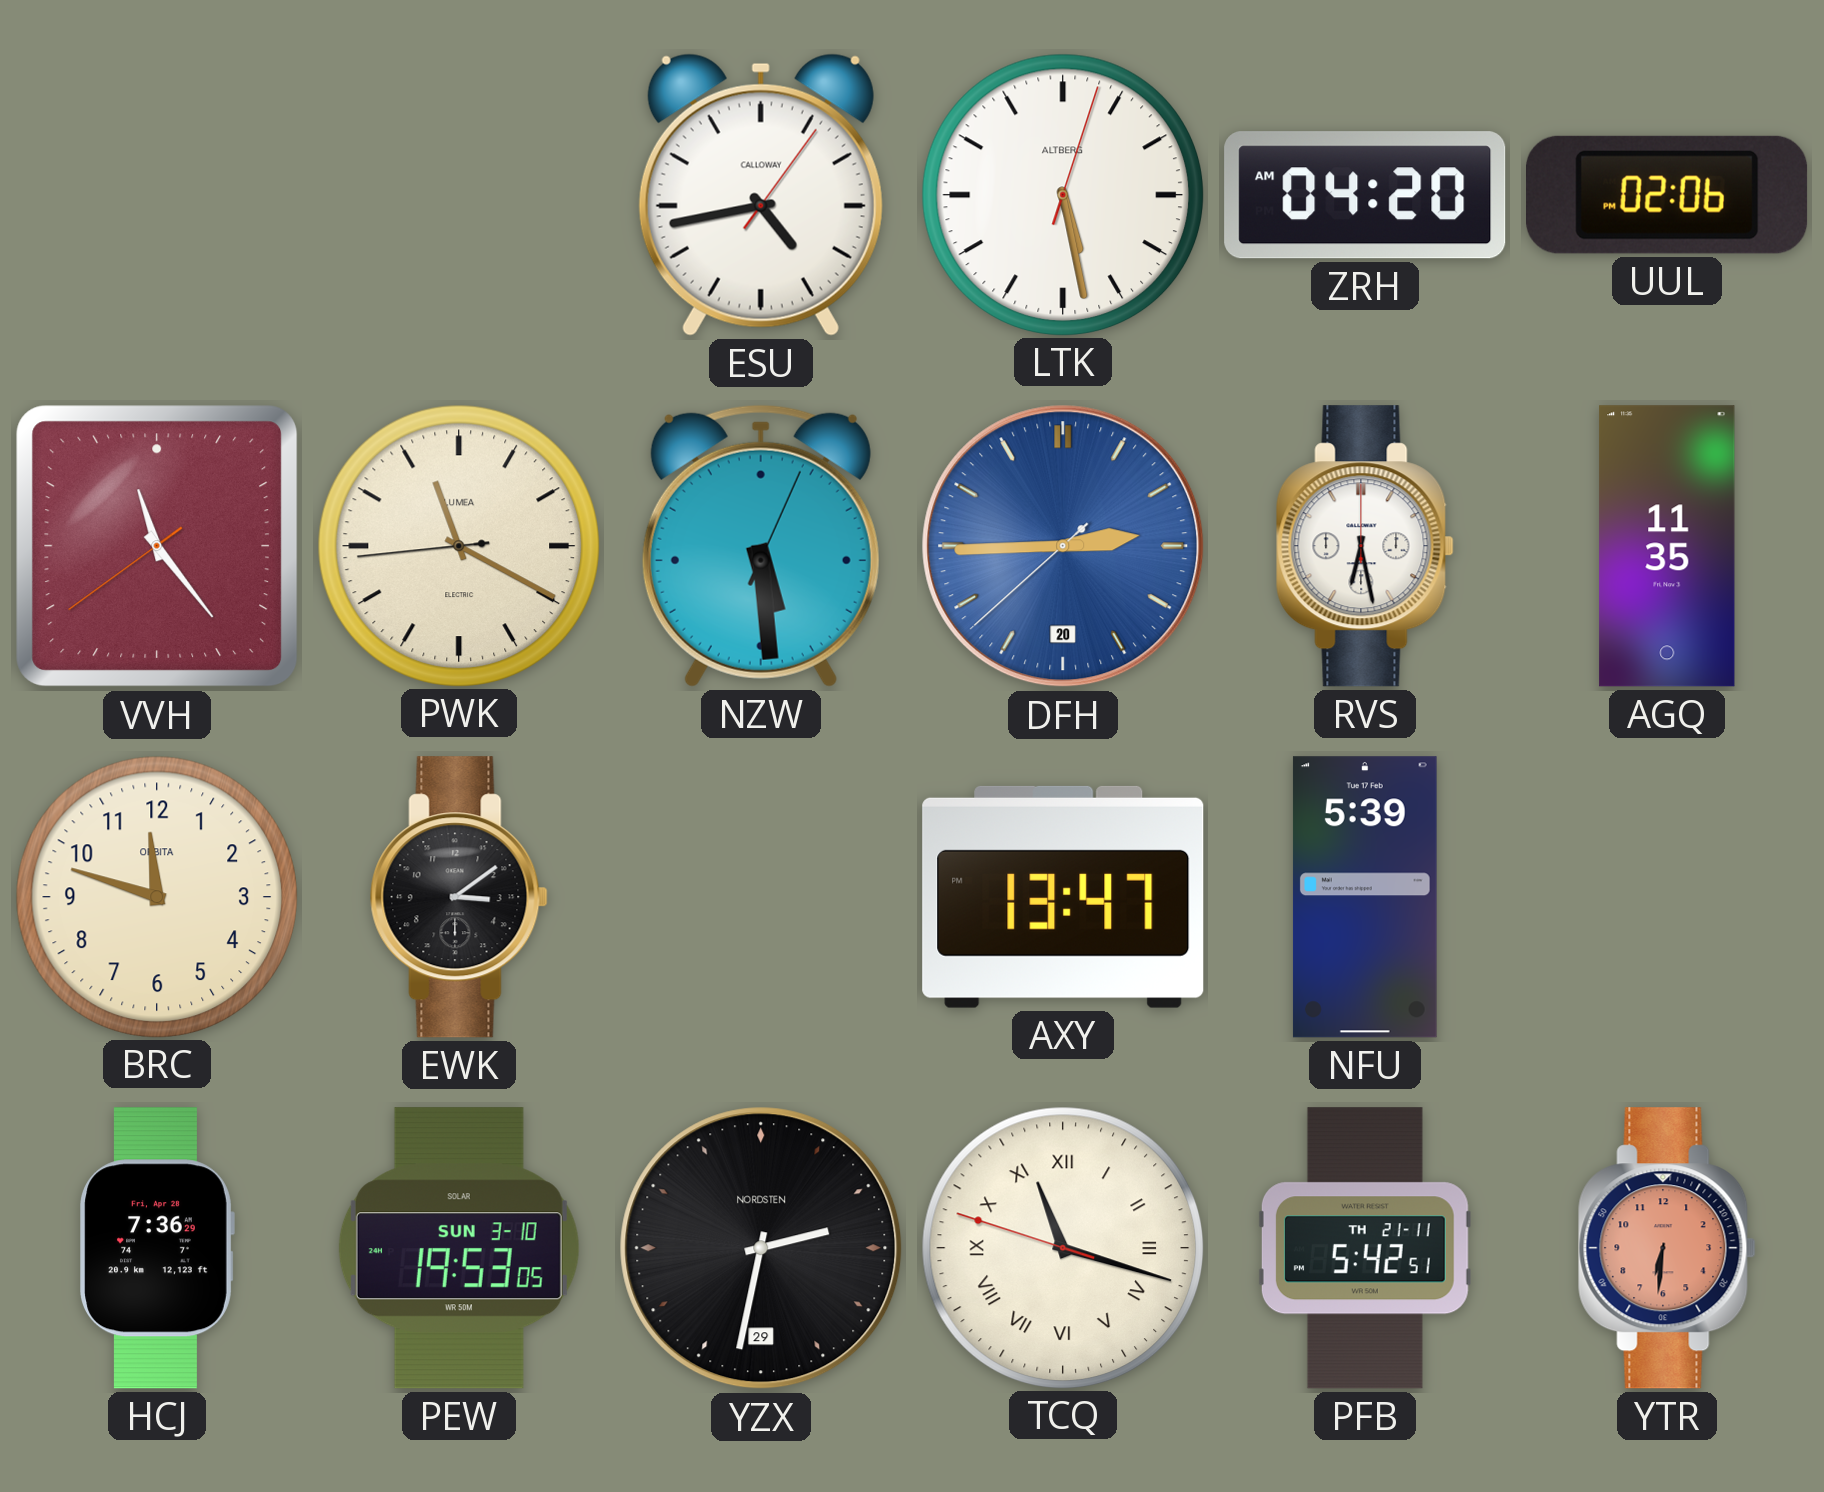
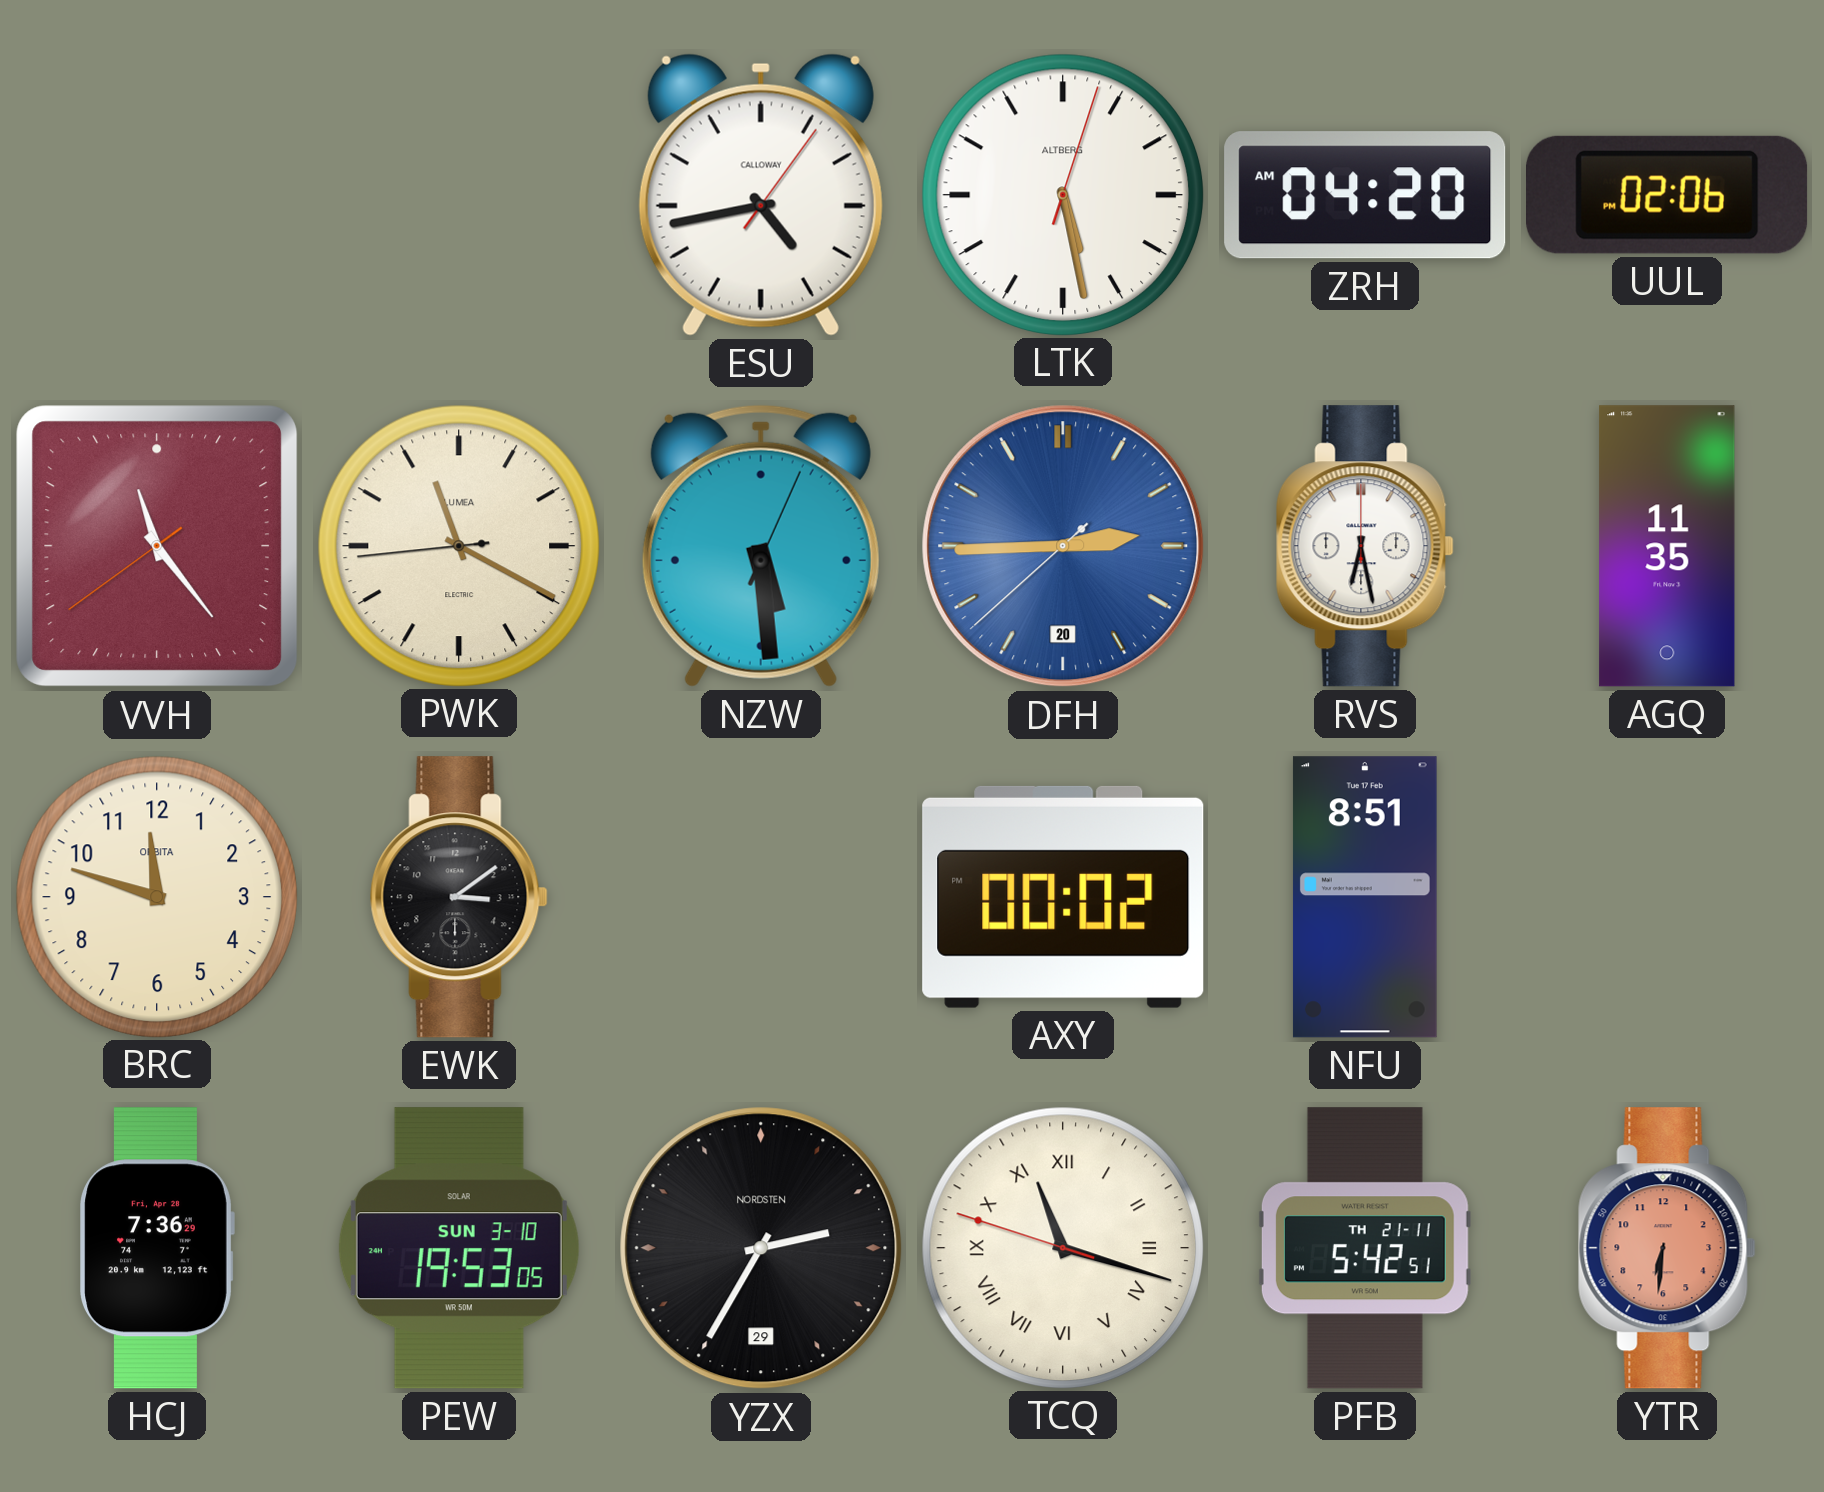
AXY: 13:47 -> 00:02 (1063, 897)
NFU: 5:39 -> 8:51 (1365, 897)
YZX: 2:32 -> 2:35 (761, 1248)
